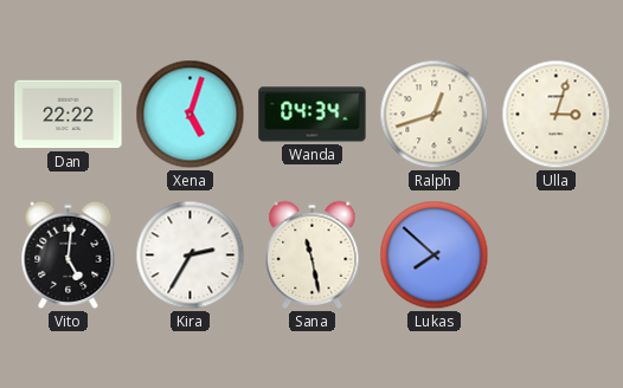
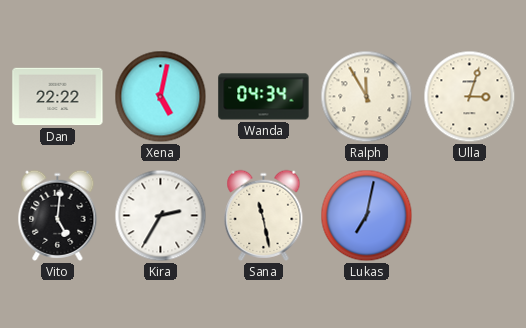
Xena: 5:03 -> 5:02 (161, 97)
Ralph: 12:42 -> 11:55 (367, 97)
Lukas: 7:52 -> 7:02 (367, 216)
